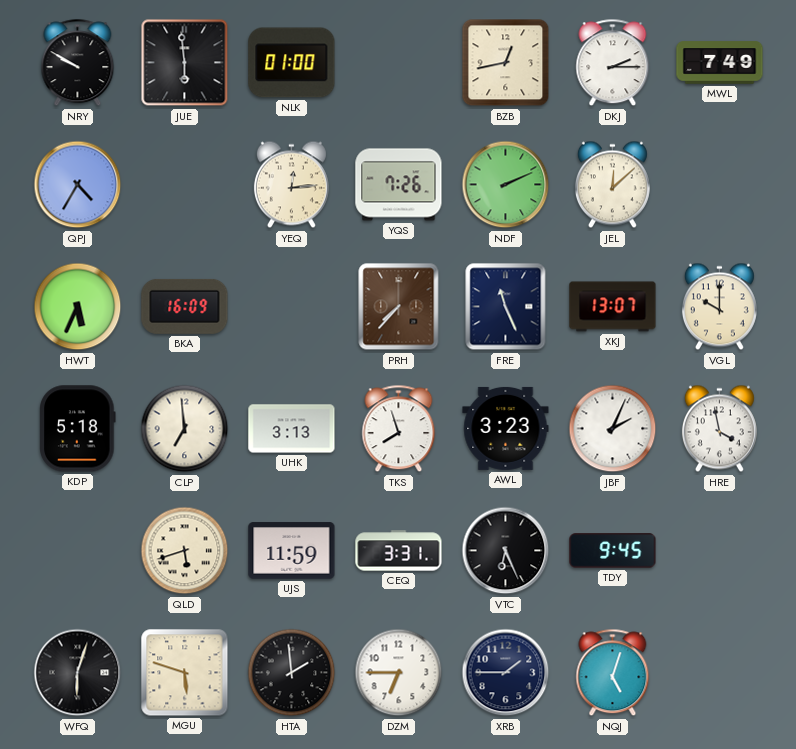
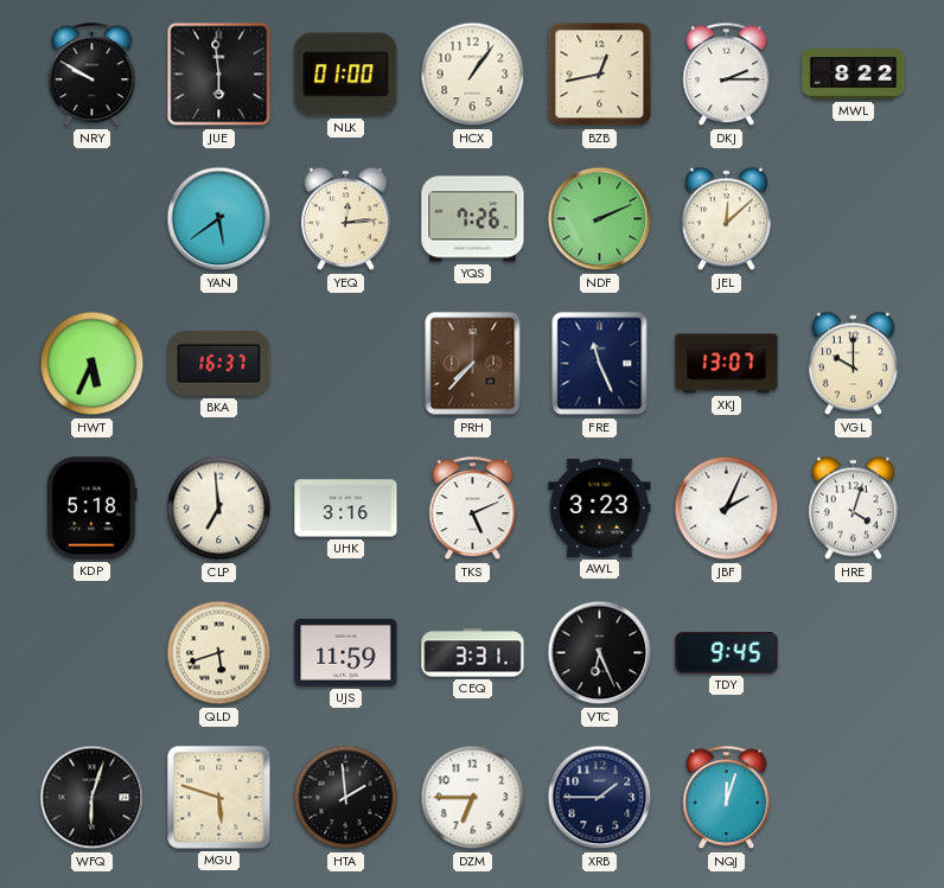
HCX: none -> 1:06 (473, 75)
MWL: 7:49 -> 8:22 (854, 75)
QPJ: 4:35 -> none (78, 185)
YAN: none -> 5:39 (219, 219)
BKA: 16:09 -> 16:37 (219, 363)
UHK: 3:13 -> 3:16 (346, 509)
TKS: 7:57 -> 5:11 (473, 509)
HRE: 3:58 -> 4:03 (853, 509)
NQJ: 5:03 -> 12:03 (727, 798)
